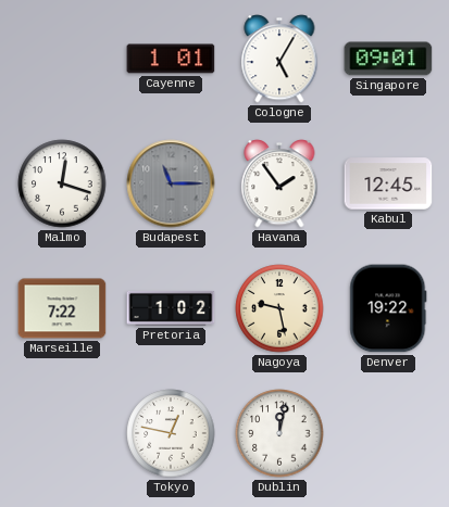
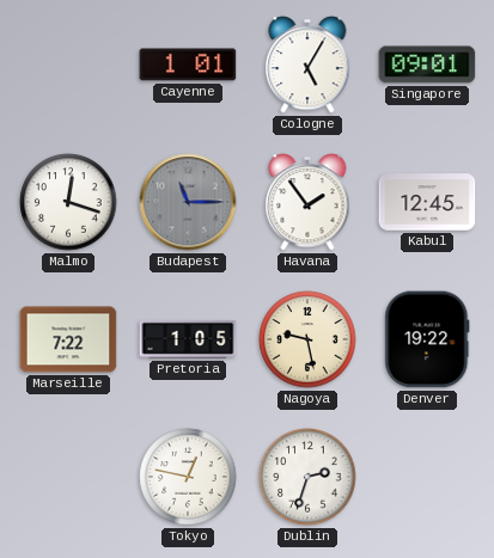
Pretoria: 1:02 -> 1:05 (188, 339)
Dublin: 12:02 -> 2:33 (307, 477)
